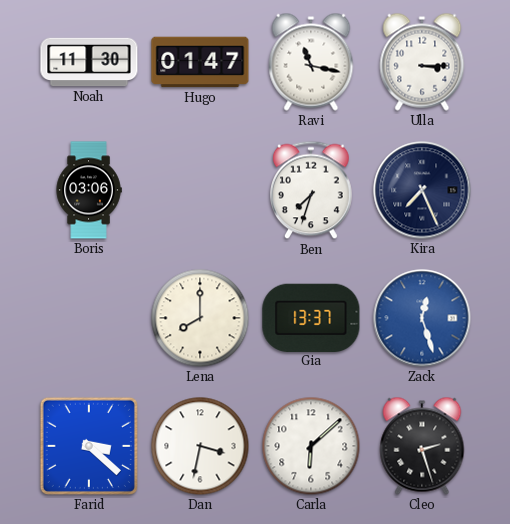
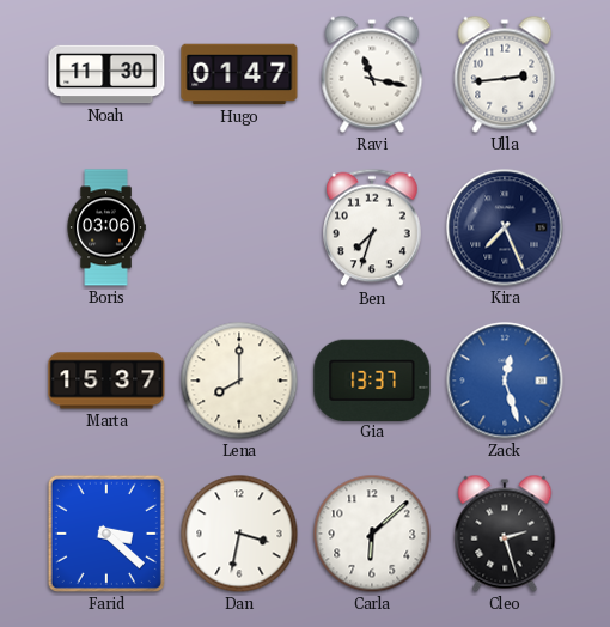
Ulla: 3:15 -> 2:44 (505, 74)
Marta: none -> 15:37 (106, 381)
